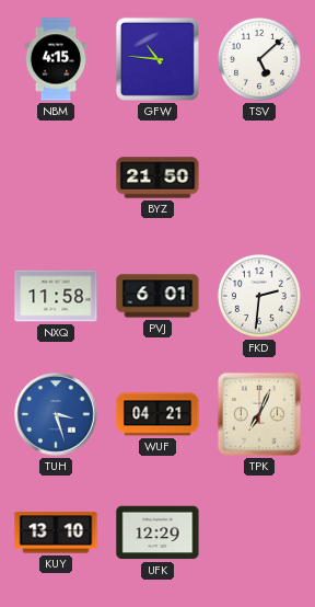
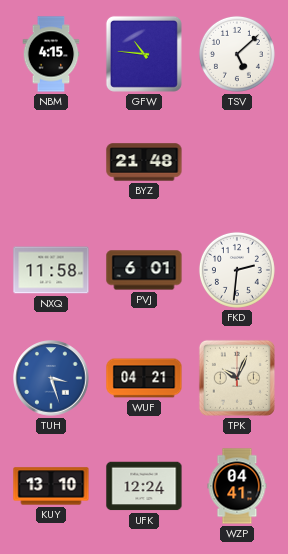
BYZ: 21:50 -> 21:48 (144, 162)
TPK: 7:04 -> 10:04 (237, 378)
UFK: 12:29 -> 12:24 (144, 486)
WZP: none -> 04:41 (237, 486)
